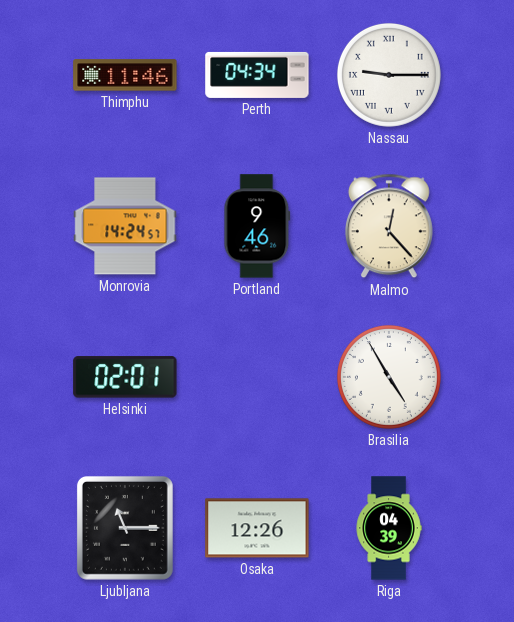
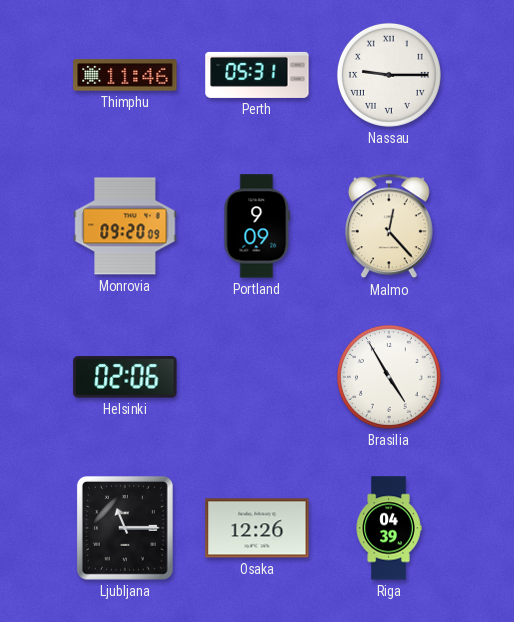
Perth: 04:34 -> 05:31 (257, 75)
Monrovia: 14:24 -> 09:20 (125, 226)
Portland: 9:46 -> 9:09 (257, 226)
Helsinki: 02:01 -> 02:06 (125, 377)
